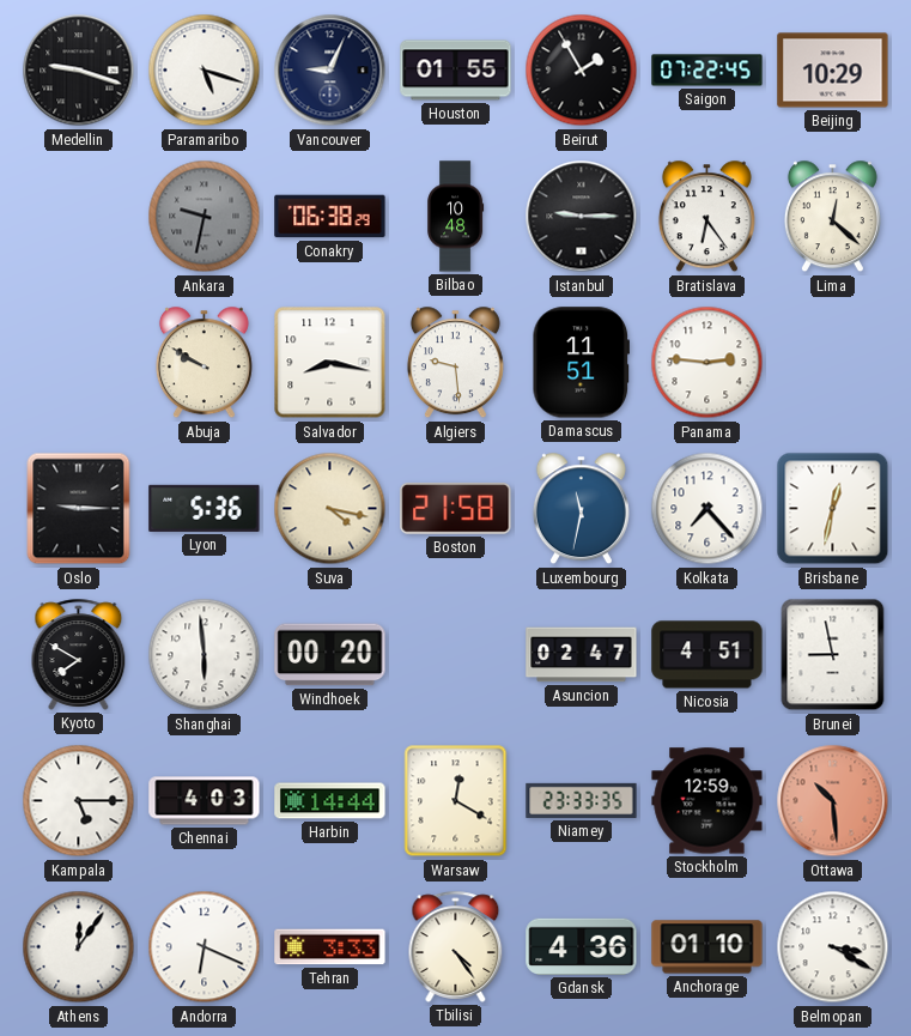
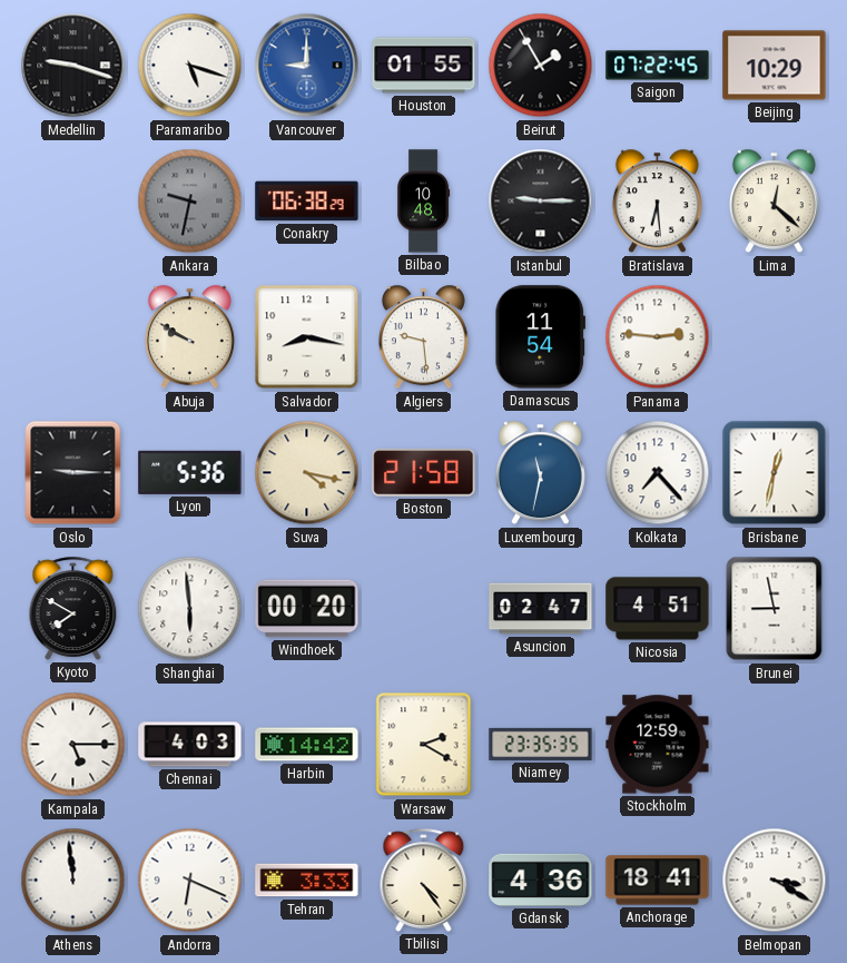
Vancouver: 9:04 -> 9:00 (307, 66)
Vancouver dial: navy -> blue (307, 66)
Bratislava: 6:24 -> 6:29 (657, 202)
Damascus: 11:51 -> 11:54 (540, 337)
Harbin: 14:44 -> 14:42 (307, 745)
Warsaw: 12:20 -> 2:20 (424, 745)
Niamey: 23:33 -> 23:35 (541, 744)
Ottawa: 10:29 -> none (833, 801)
Athens: 12:06 -> 11:59 (73, 881)
Anchorage: 01:10 -> 18:41 (658, 881)
